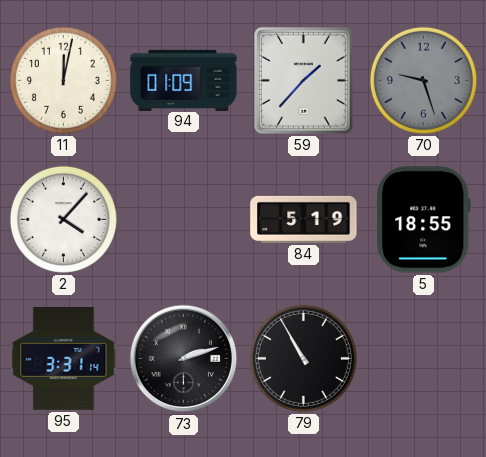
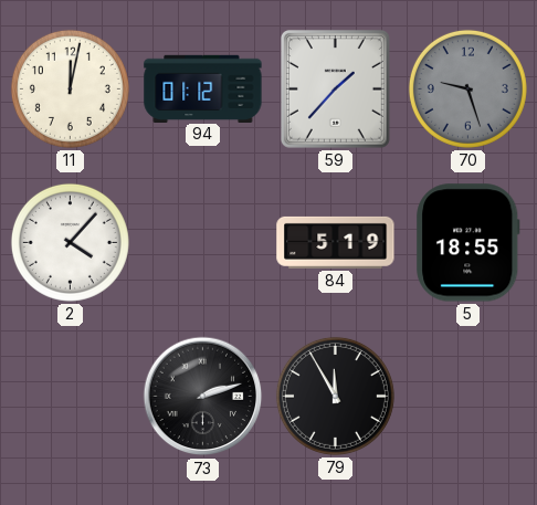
94: 01:09 -> 01:12 (203, 88)
95: 3:31 -> none (64, 359)
79: 10:55 -> 11:55 (335, 396)
